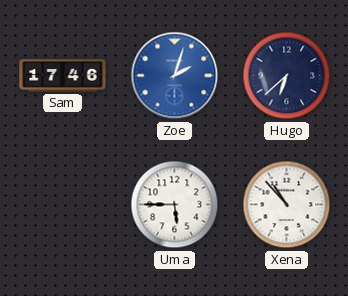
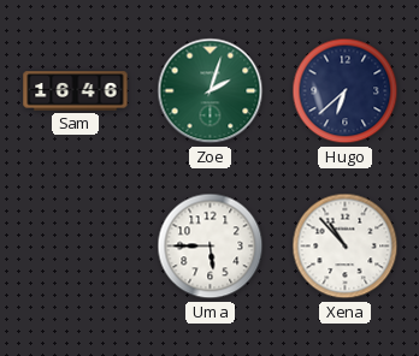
Sam: 17:46 -> 16:46 (76, 91)
Zoe dial: blue -> green (211, 91)
